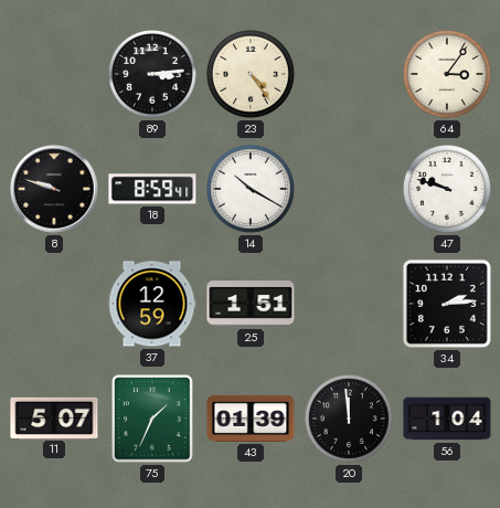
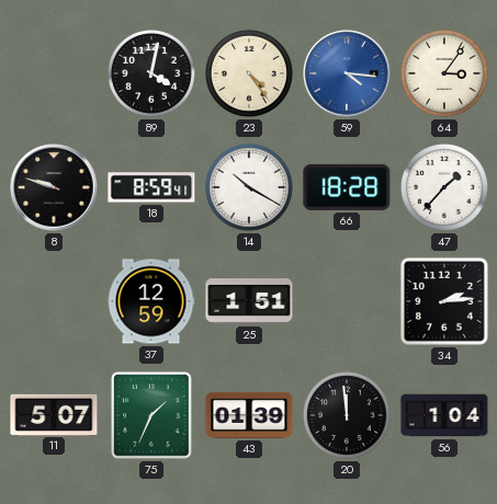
89: 3:14 -> 4:02 (151, 73)
59: none -> 4:16 (347, 73)
66: none -> 18:28 (347, 187)
47: 9:48 -> 1:37 (444, 187)
